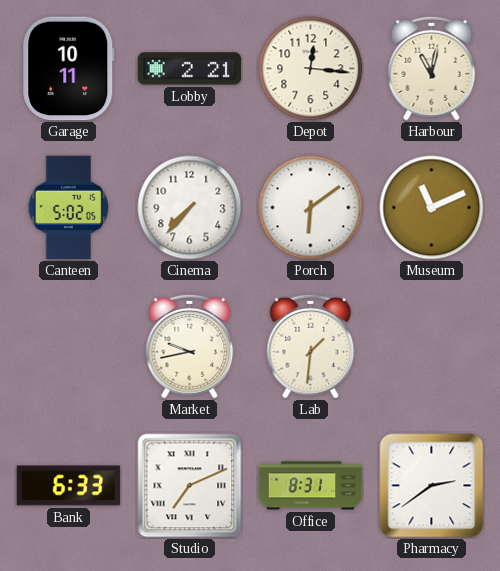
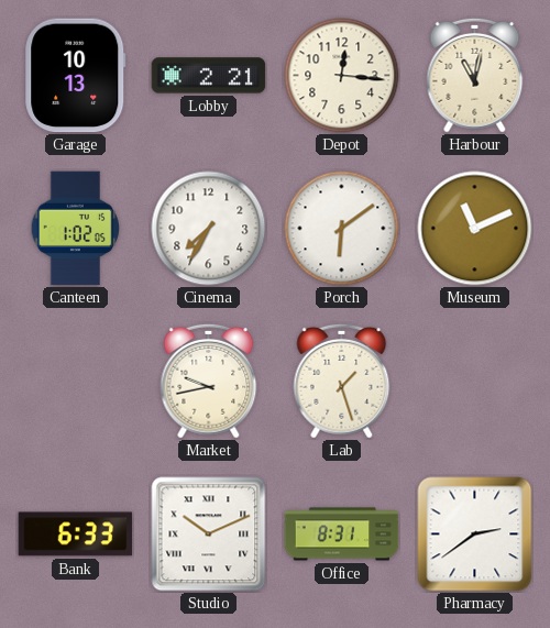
Garage: 10:11 -> 10:13 (76, 76)
Canteen: 5:02 -> 1:02 (76, 229)
Cinema: 7:37 -> 7:35 (209, 229)
Lab: 1:31 -> 1:27 (342, 381)
Studio: 7:11 -> 10:11 (209, 535)
